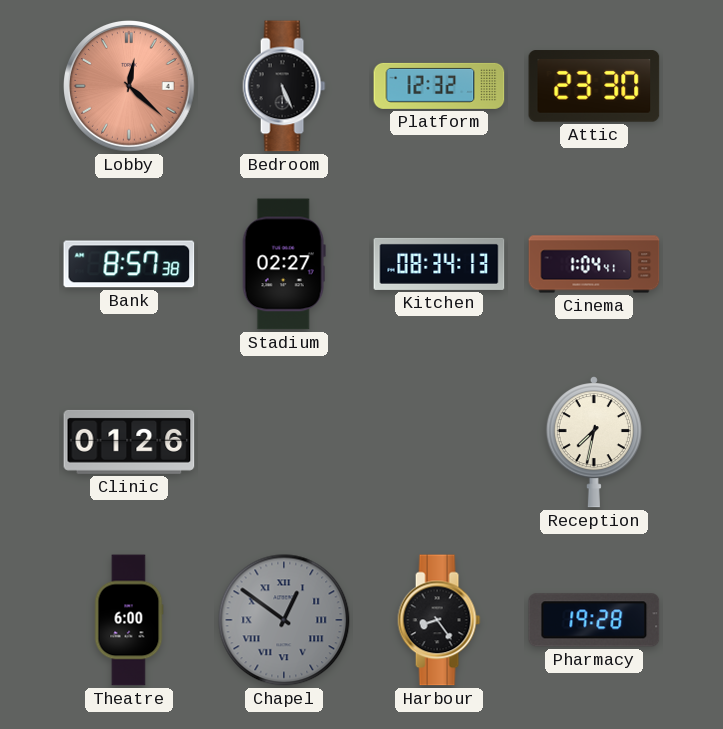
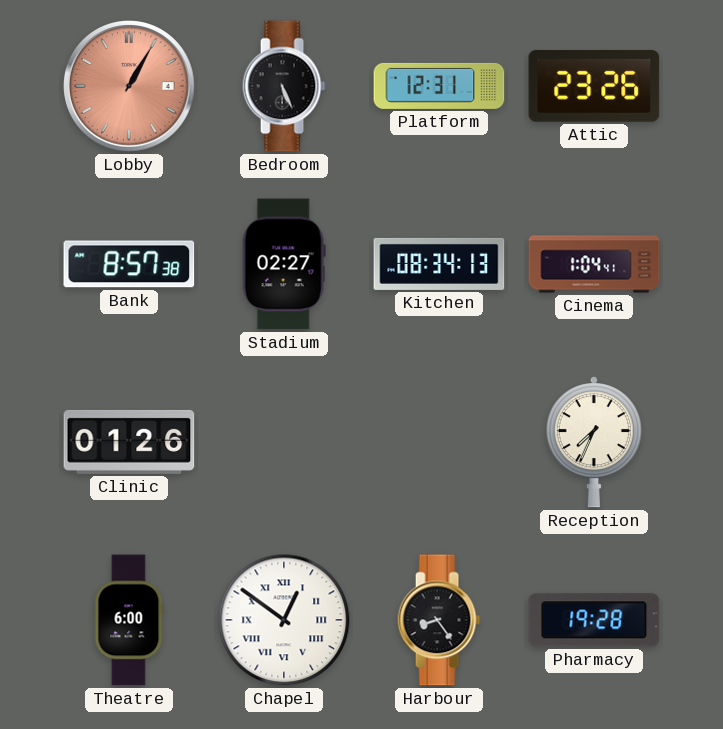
Lobby: 12:22 -> 1:05 (129, 86)
Platform: 12:32 -> 12:31 (439, 86)
Attic: 23:30 -> 23:26 (594, 86)
Reception: 7:32 -> 7:34 (594, 442)
Chapel dial: grey -> white (284, 620)
